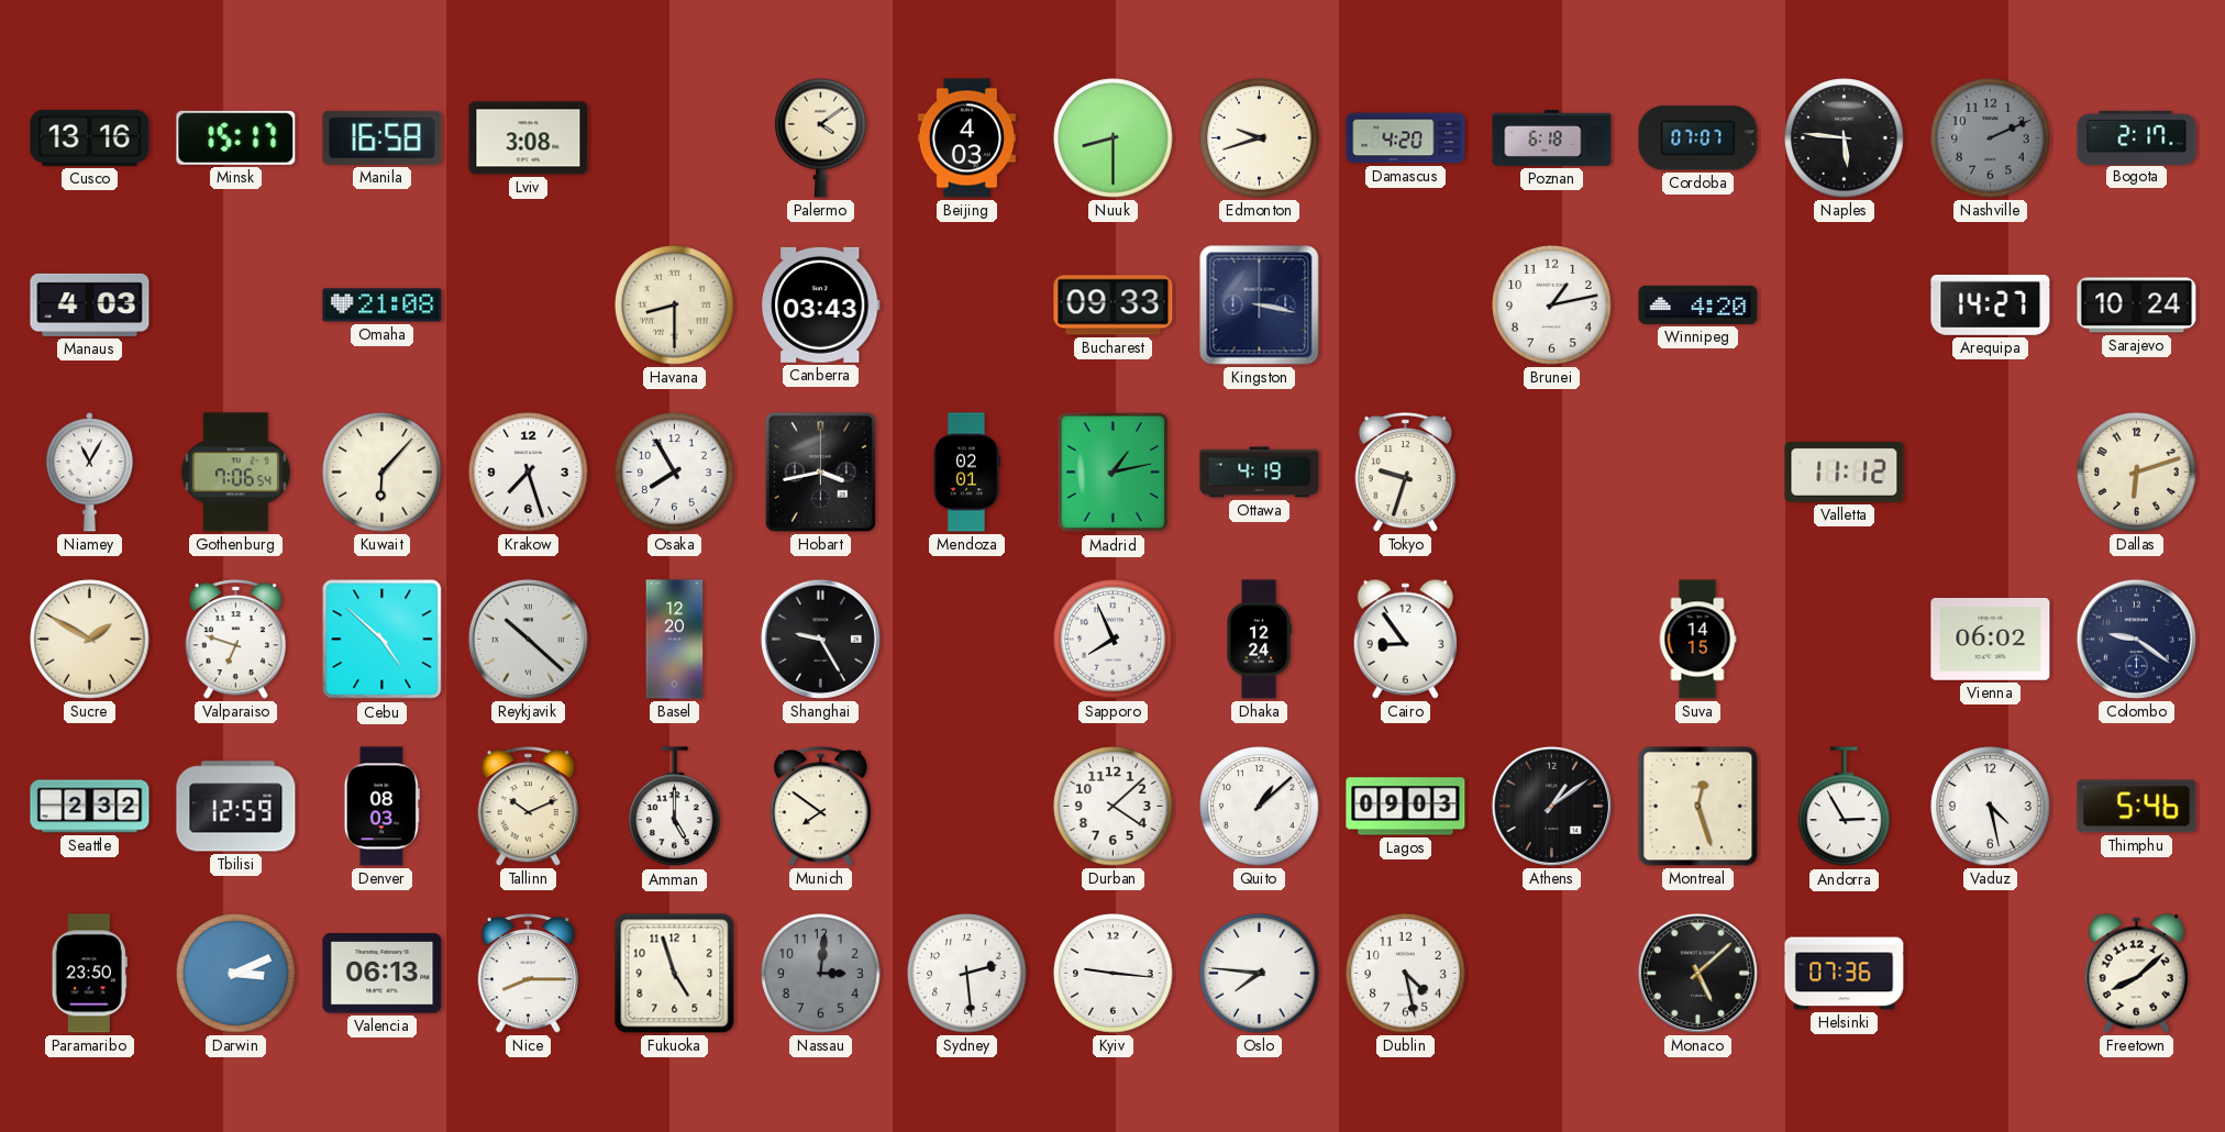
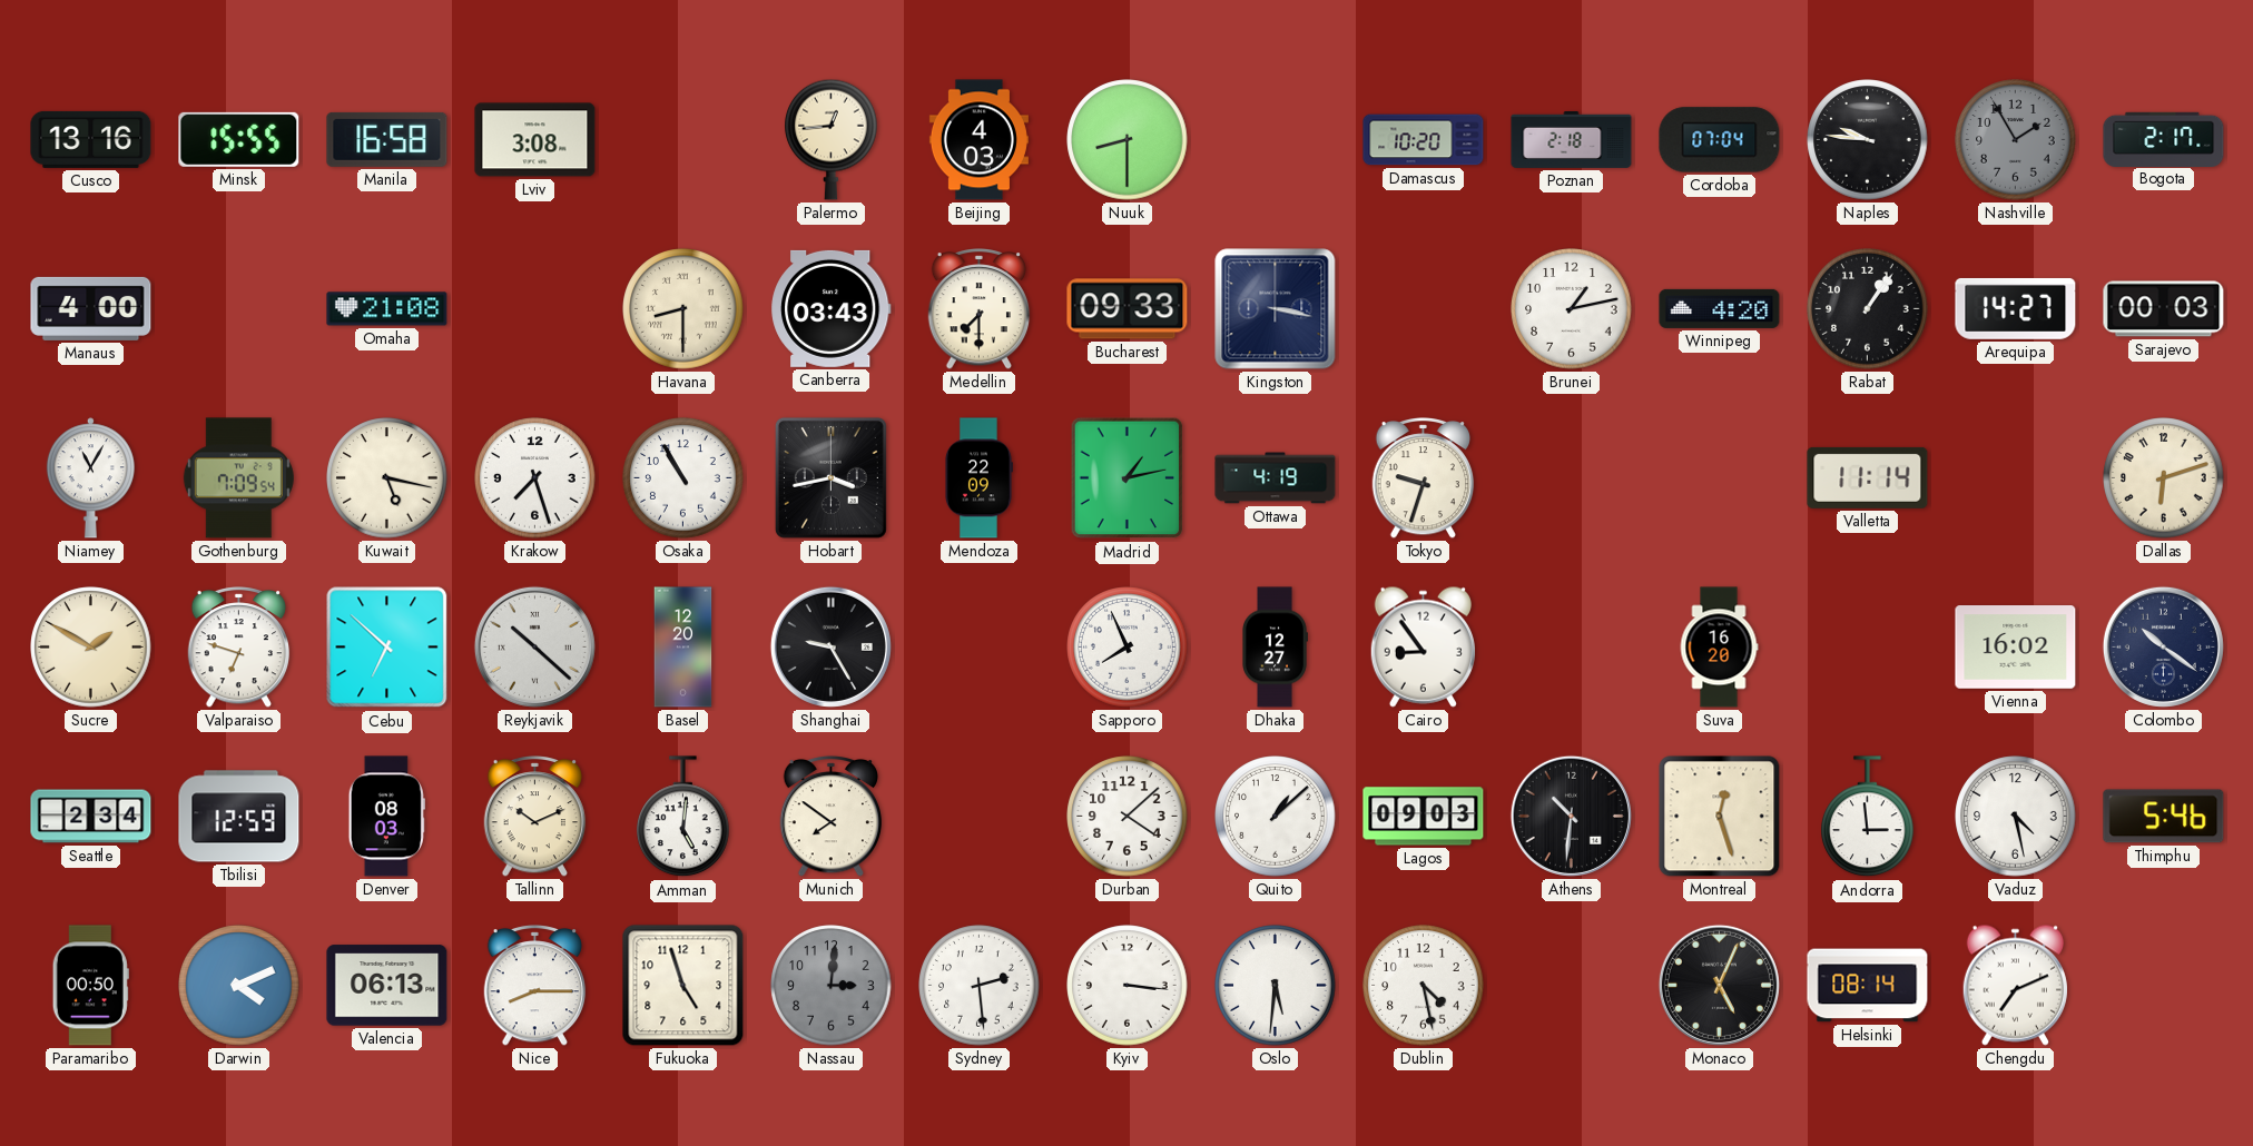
Minsk: 15:17 -> 15:55 (239, 139)
Palermo: 4:09 -> 12:44 (832, 139)
Edmonton: 9:42 -> none (1260, 138)
Damascus: 4:20 -> 10:20 (1424, 140)
Poznan: 6:18 -> 2:18 (1572, 139)
Cordoba: 07:07 -> 07:04 (1720, 140)
Naples: 5:46 -> 9:46 (1868, 140)
Nashville: 2:11 -> 1:55 (2016, 140)
Manaus: 4:03 -> 4:00 (91, 308)
Medellin: none -> 7:30 (980, 309)
Rabat: none -> 1:06 (1868, 309)
Sarajevo: 10:24 -> 00:03 (2164, 309)
Gothenburg: 7:06 -> 7:09 (238, 478)
Kuwait: 6:07 -> 5:17 (387, 478)
Osaka: 7:55 -> 10:55 (683, 478)
Mendoza: 02:01 -> 22:09 (978, 478)
Valletta: 11:12 -> 11:14 (1868, 477)
Cebu: 4:52 -> 6:52 (387, 648)
Dhaka: 12:24 -> 12:27 (1275, 648)
Suva: 14:15 -> 16:20 (1719, 648)
Vienna: 06:02 -> 16:02 (2016, 648)
Colombo: 9:21 -> 10:21 (2163, 646)
Seattle: 2:32 -> 2:34 (91, 817)
Amman: 5:00 -> 5:01 (683, 817)
Athens: 1:09 -> 10:31 (1571, 816)
Andorra: 2:55 -> 2:59 (1868, 817)
Paramaribo: 23:50 -> 00:50 (90, 986)
Darwin: 3:11 -> 4:11 (239, 986)
Kyiv: 9:16 -> 3:16 (1128, 986)
Oslo: 7:46 -> 5:31 (1276, 986)
Monaco: 5:08 -> 5:04 (1719, 985)
Helsinki: 07:36 -> 08:14 (1868, 986)
Chengdu: none -> 7:11 (2015, 985)
Freetown: 8:08 -> none (2136, 973)
